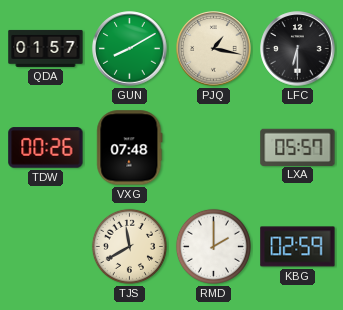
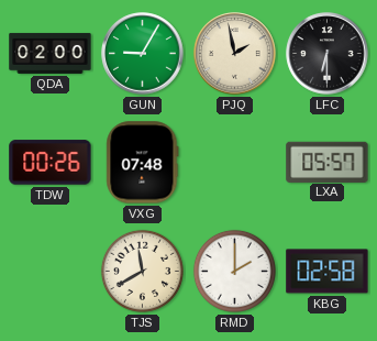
QDA: 01:57 -> 02:00 (51, 53)
GUN: 8:10 -> 9:05 (143, 54)
PJQ: 1:17 -> 1:58 (235, 54)
KBG: 02:59 -> 02:58 (328, 272)
